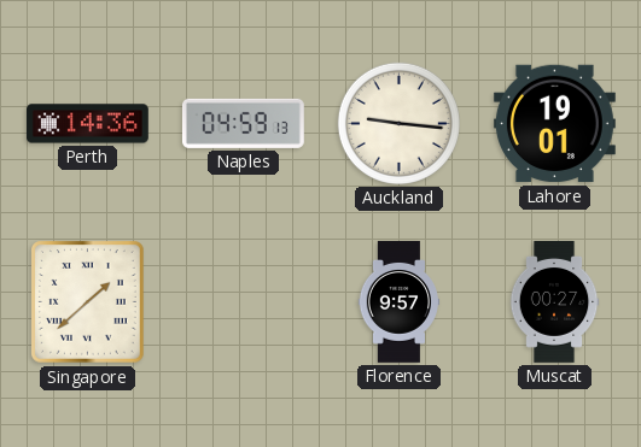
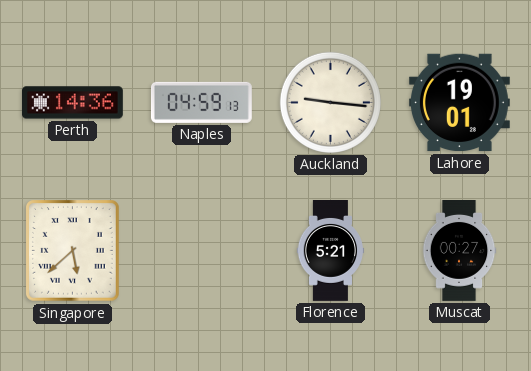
Singapore: 1:38 -> 5:38 (73, 251)
Florence: 9:57 -> 5:21 (331, 251)
